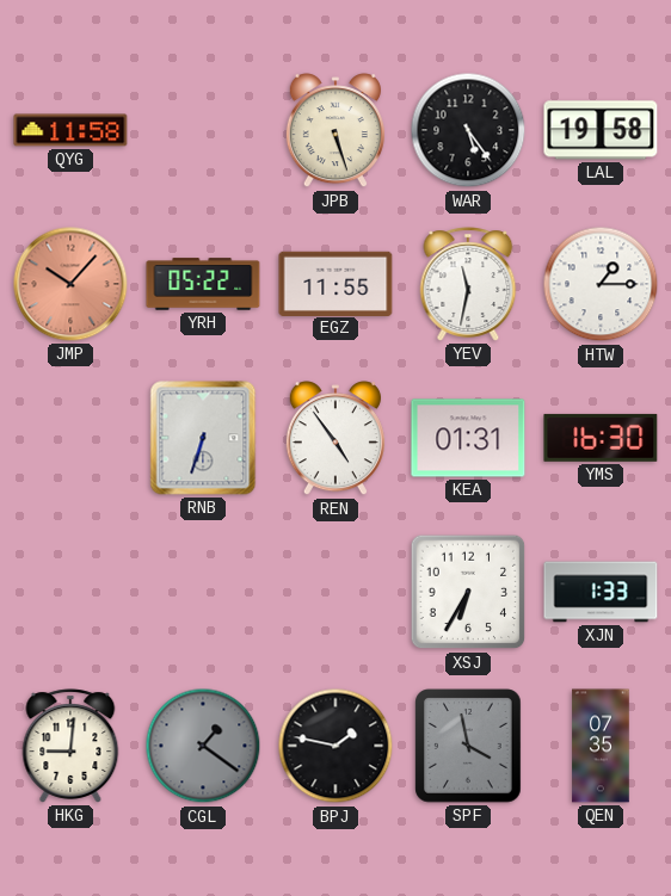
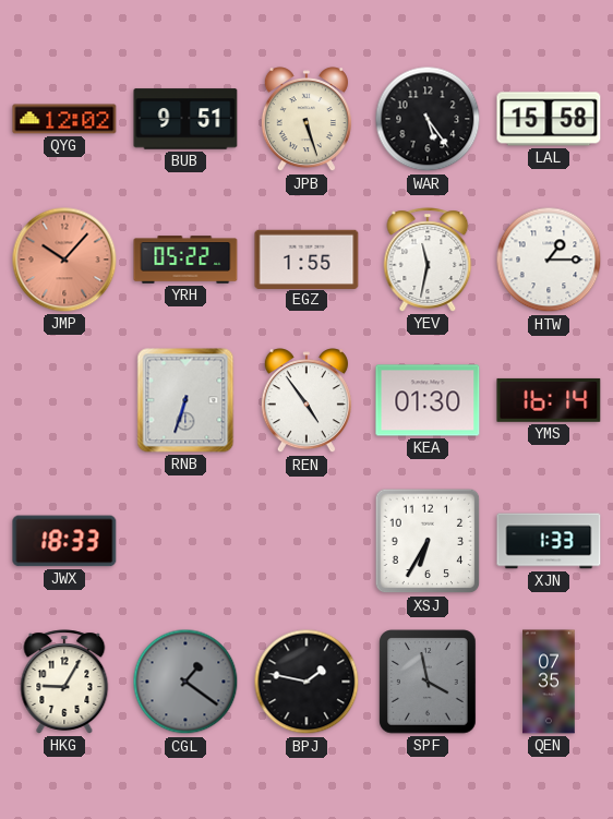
QYG: 11:58 -> 12:02 (64, 119)
BUB: none -> 9:51 (185, 119)
LAL: 19:58 -> 15:58 (549, 119)
EGZ: 11:55 -> 1:55 (306, 258)
KEA: 01:31 -> 01:30 (428, 400)
YMS: 16:30 -> 16:14 (549, 400)
JWX: none -> 18:33 (64, 541)
HKG: 9:01 -> 9:05 (64, 682)
